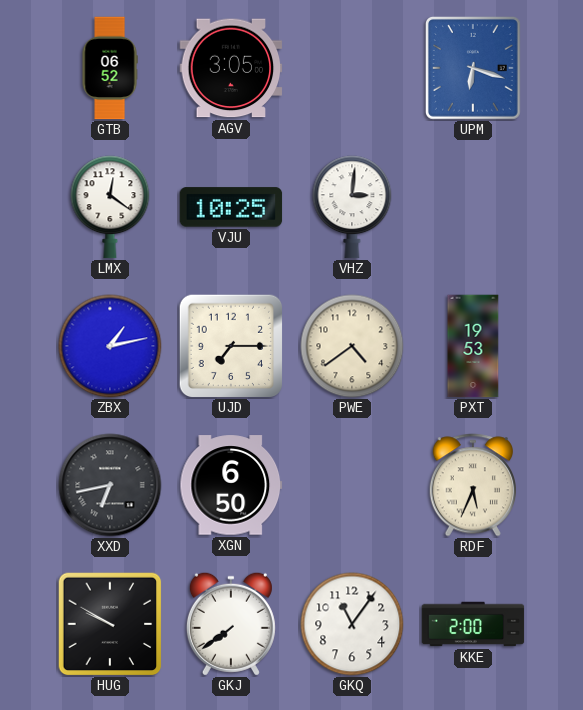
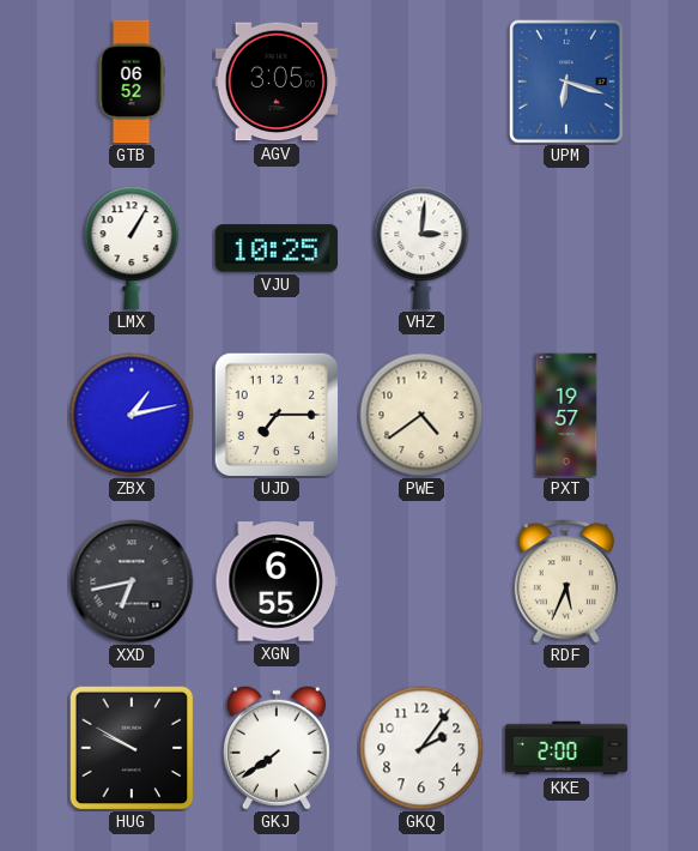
LMX: 12:21 -> 1:05 (132, 248)
PXT: 19:53 -> 19:57 (566, 415)
XGN: 6:50 -> 6:55 (277, 581)
GKQ: 11:06 -> 2:06 (421, 748)
